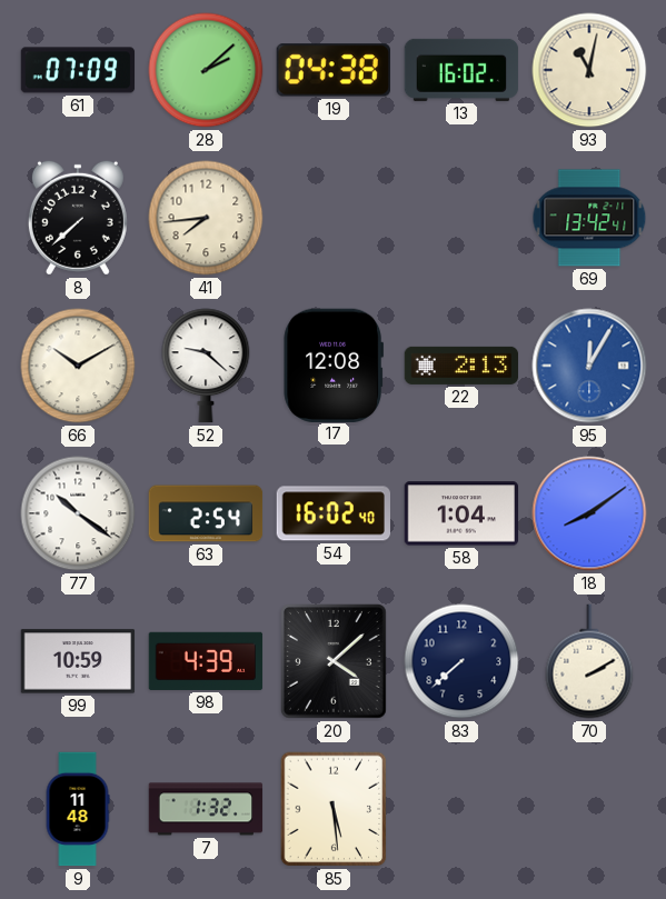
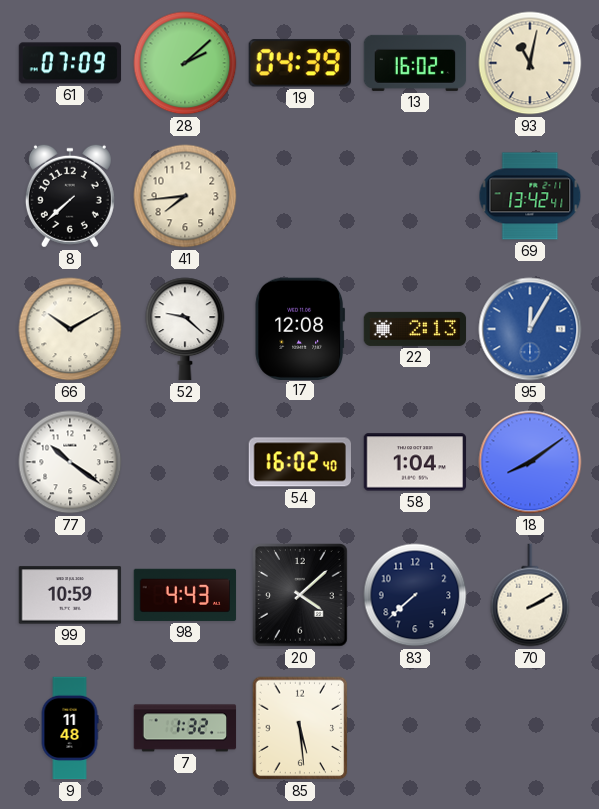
19: 04:38 -> 04:39 (300, 63)
63: 2:54 -> none (206, 513)
98: 4:39 -> 4:43 (185, 595)
